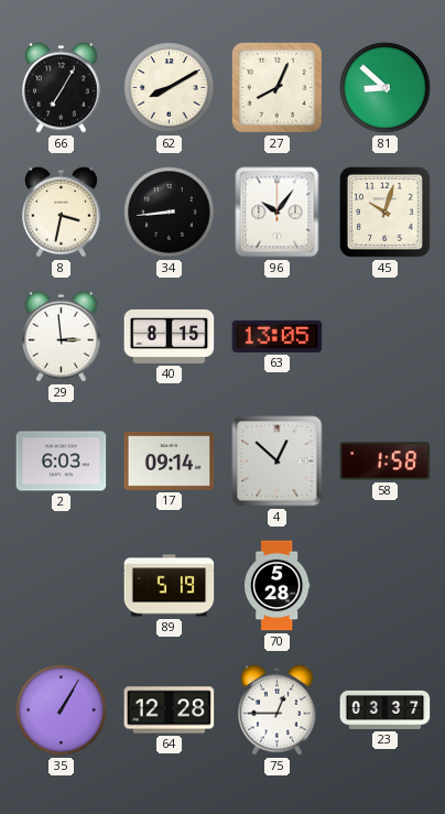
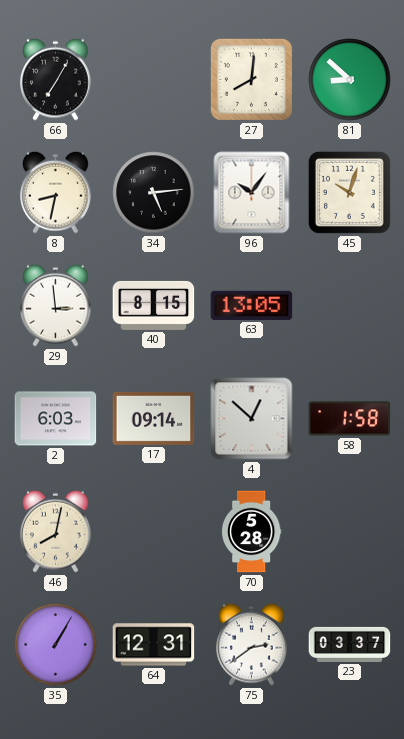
62: 8:10 -> none (170, 88)
27: 8:04 -> 8:01 (251, 79)
8: 3:32 -> 8:32 (56, 192)
34: 8:44 -> 5:14 (154, 193)
46: none -> 8:02 (56, 531)
89: 5:19 -> none (170, 586)
64: 12:28 -> 12:31 (154, 645)
75: 12:45 -> 2:39 (252, 644)
